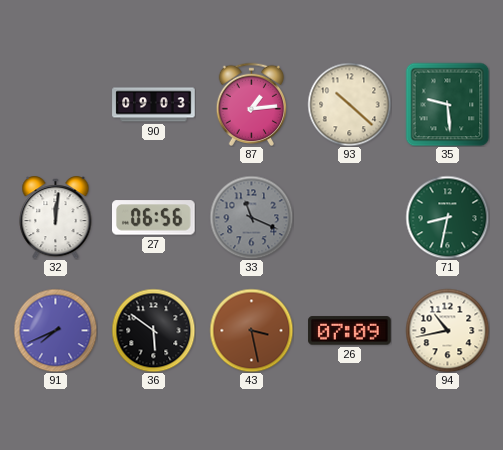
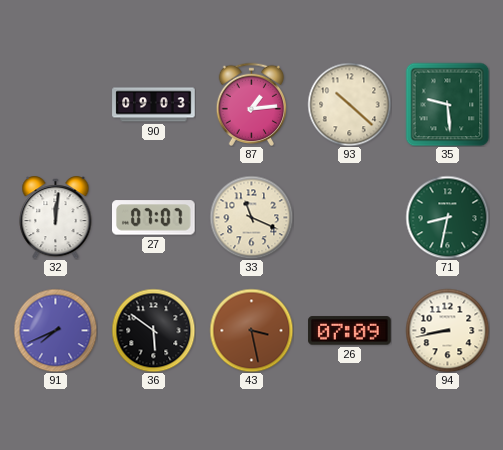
27: 06:56 -> 07:07 (154, 218)
33 dial: grey -> cream (251, 217)
94: 10:43 -> 8:43 (447, 330)
